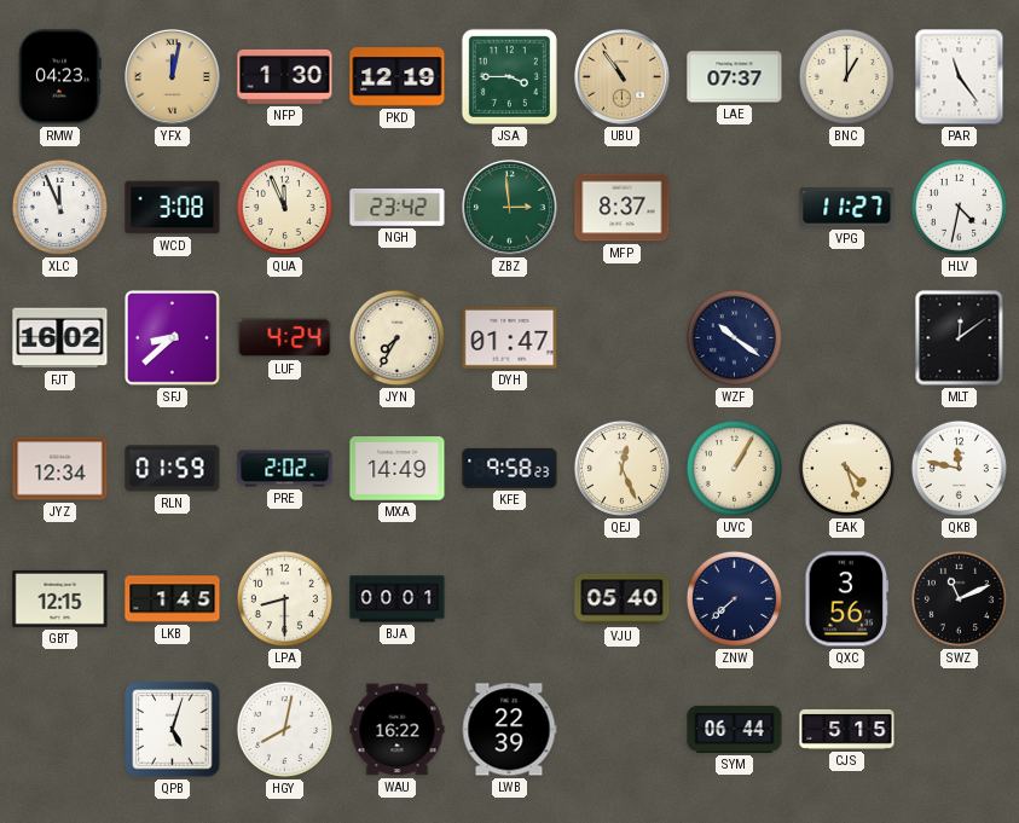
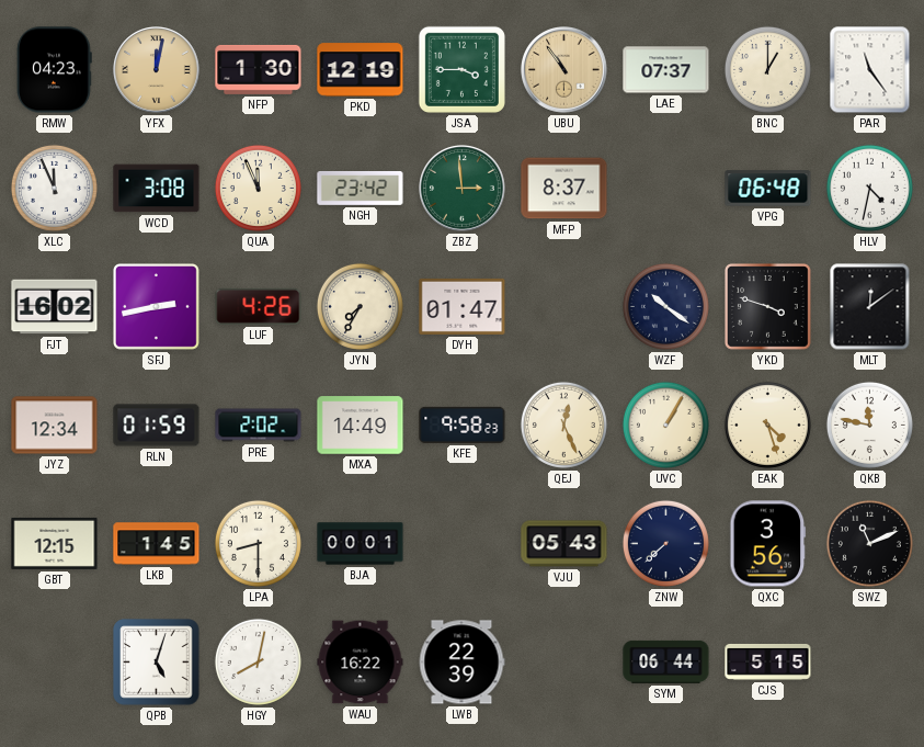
VPG: 11:27 -> 06:48 (768, 189)
SFJ: 8:38 -> 2:43 (157, 307)
LUF: 4:24 -> 4:26 (259, 306)
YKD: none -> 3:48 (768, 307)
VJU: 05:40 -> 05:43 (564, 544)
